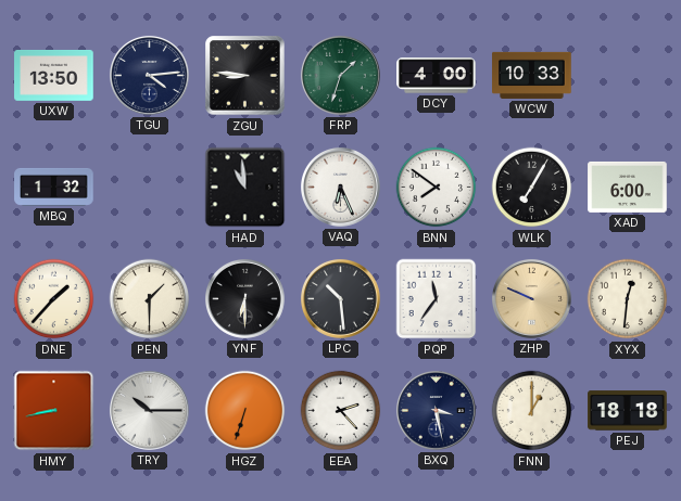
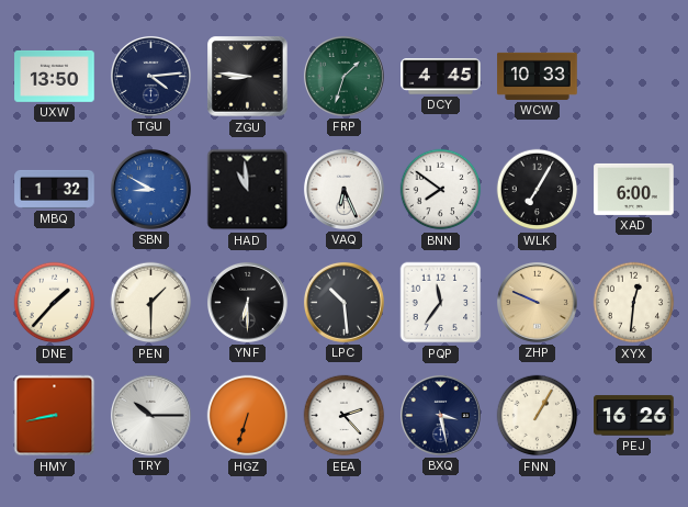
DCY: 4:00 -> 4:45 (441, 77)
SBN: none -> 8:50 (150, 189)
FNN: 1:00 -> 1:05 (538, 416)
PEJ: 18:18 -> 16:26 (634, 416)
